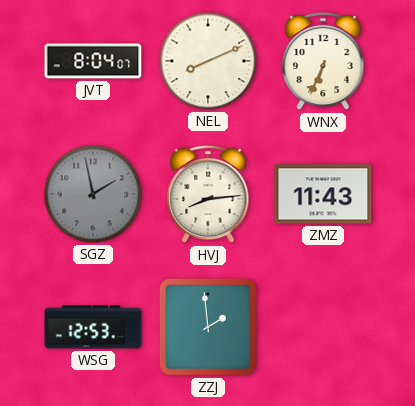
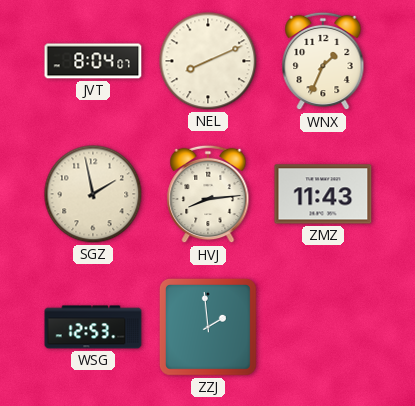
WNX: 6:34 -> 1:34 (323, 61)
SGZ dial: grey -> cream (93, 194)
